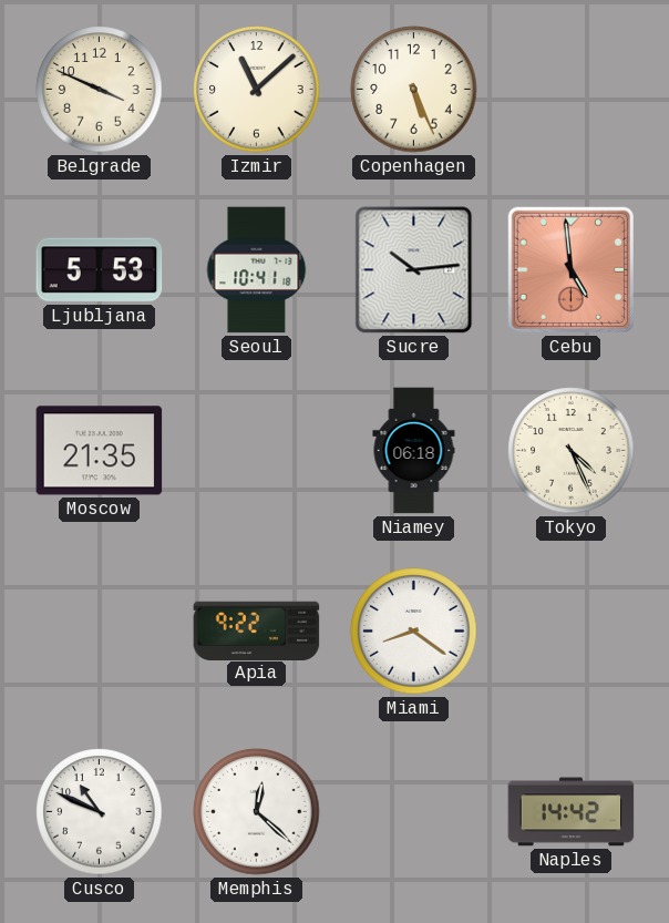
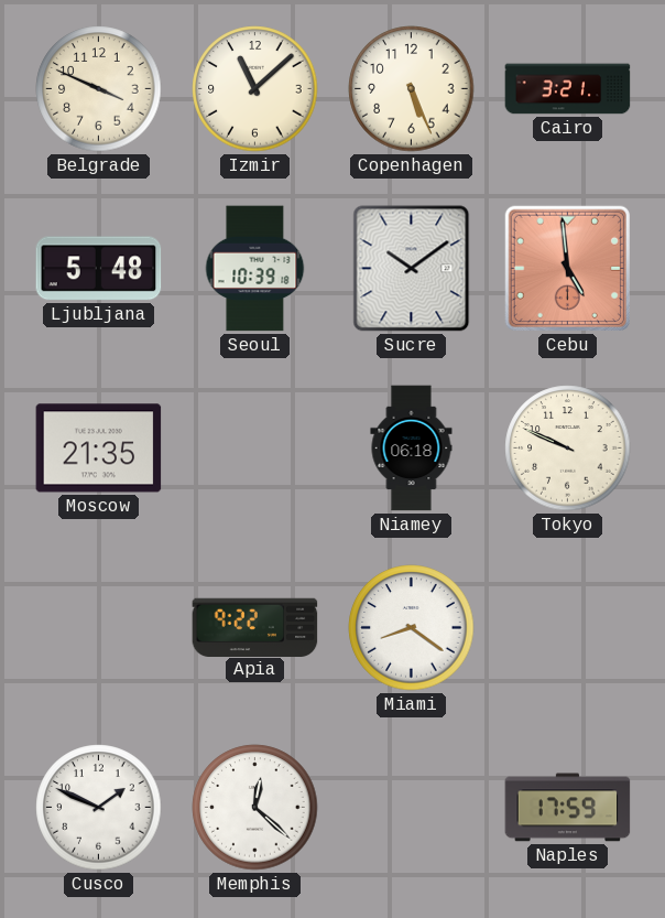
Cairo: none -> 3:21 (568, 89)
Ljubljana: 5:53 -> 5:48 (99, 269)
Seoul: 10:41 -> 10:39 (255, 269)
Sucre: 10:14 -> 10:09 (412, 269)
Tokyo: 4:26 -> 9:49 (568, 449)
Cusco: 10:49 -> 1:49 (99, 808)
Naples: 14:42 -> 17:59 (568, 808)
